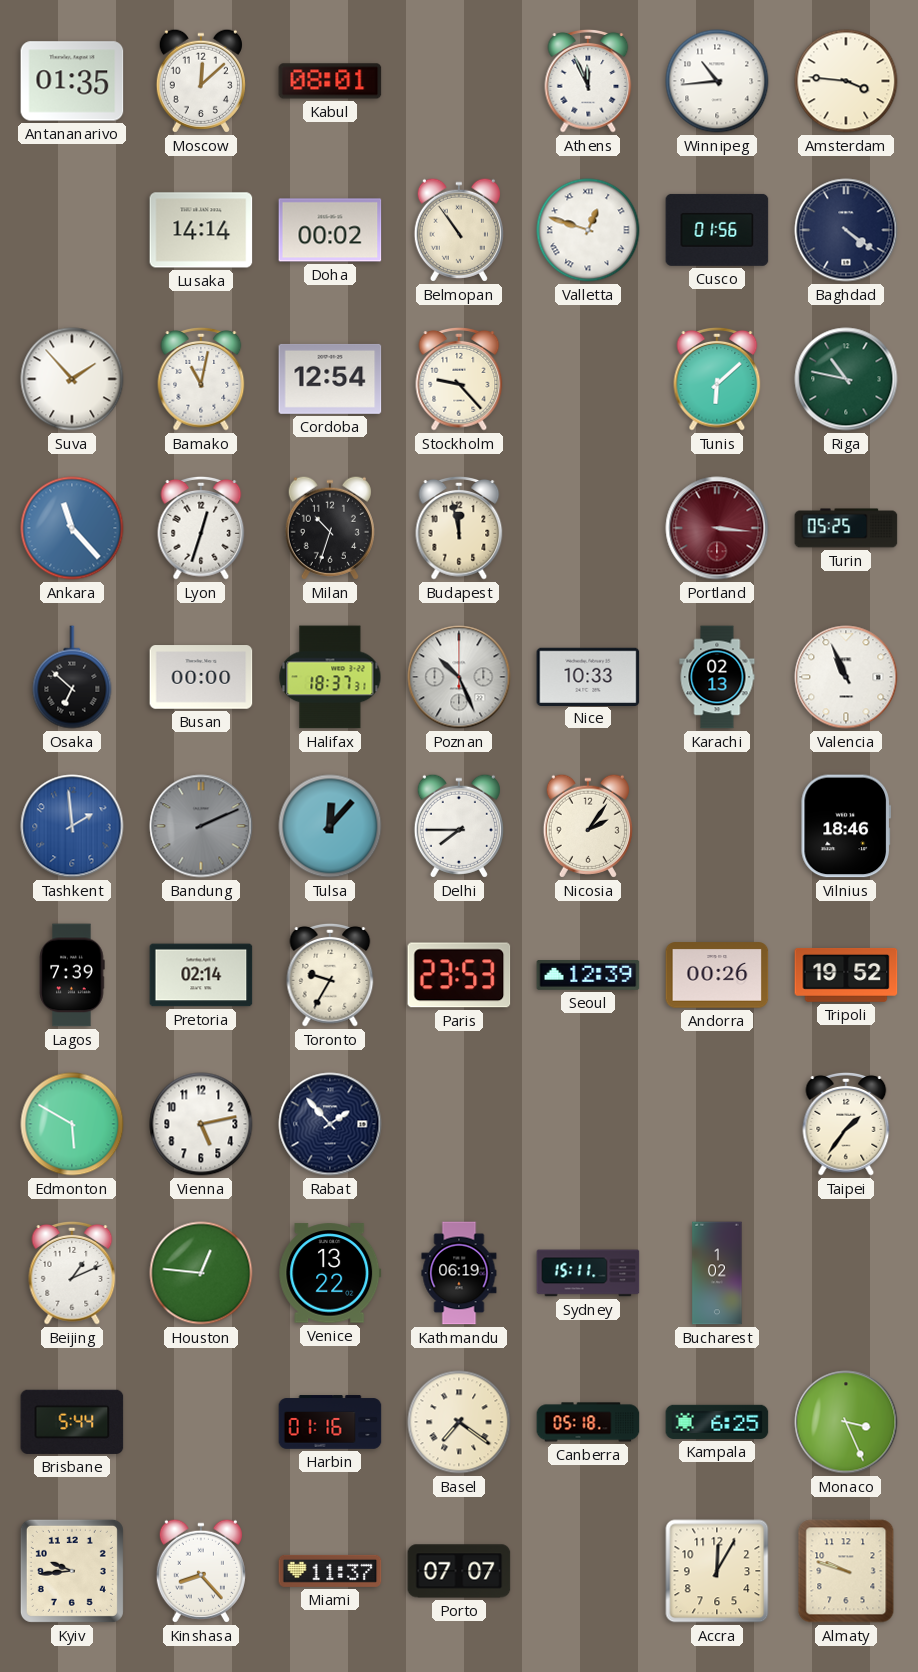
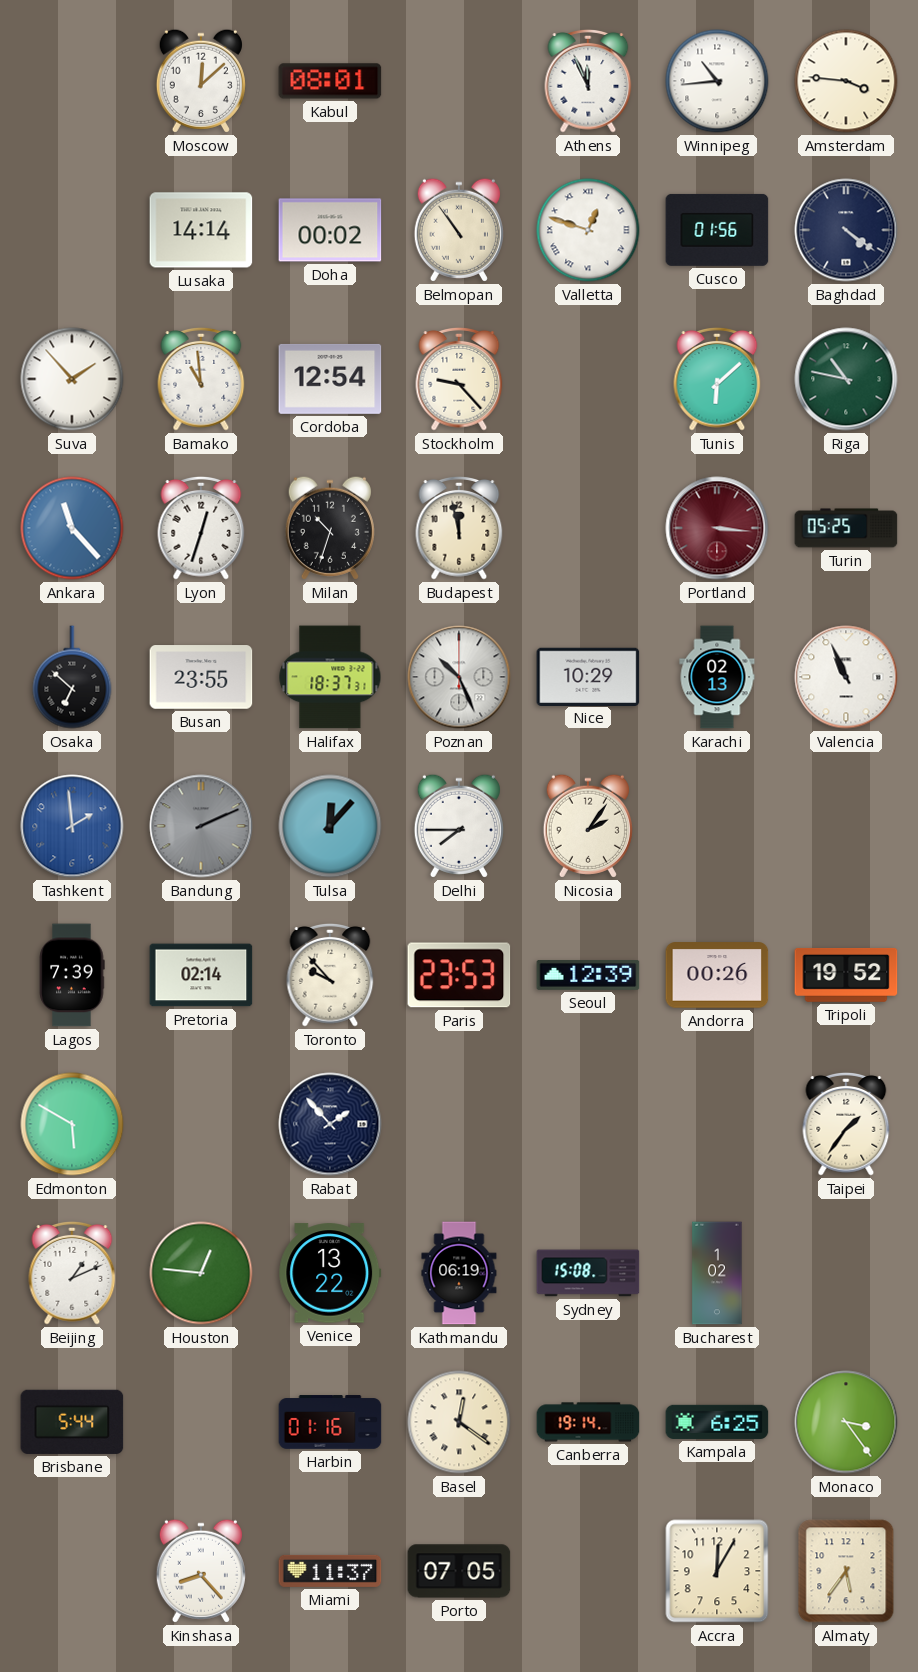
Antananarivo: 01:35 -> none (72, 81)
Bamako: 11:02 -> 10:59 (201, 379)
Busan: 00:00 -> 23:55 (201, 677)
Nice: 10:33 -> 10:29 (588, 676)
Vilnius: 18:46 -> none (845, 826)
Toronto: 9:35 -> 9:53 (330, 975)
Vienna: 5:13 -> none (201, 1124)
Sydney: 15:11 -> 15:08 (588, 1273)
Basel: 7:21 -> 12:21 (459, 1422)
Canberra: 05:18 -> 19:14 (588, 1422)
Monaco: 3:26 -> 3:24 (846, 1422)
Kyiv: 9:44 -> none (72, 1571)
Porto: 07:07 -> 07:05 (459, 1571)
Almaty: 9:48 -> 5:36 (846, 1571)
